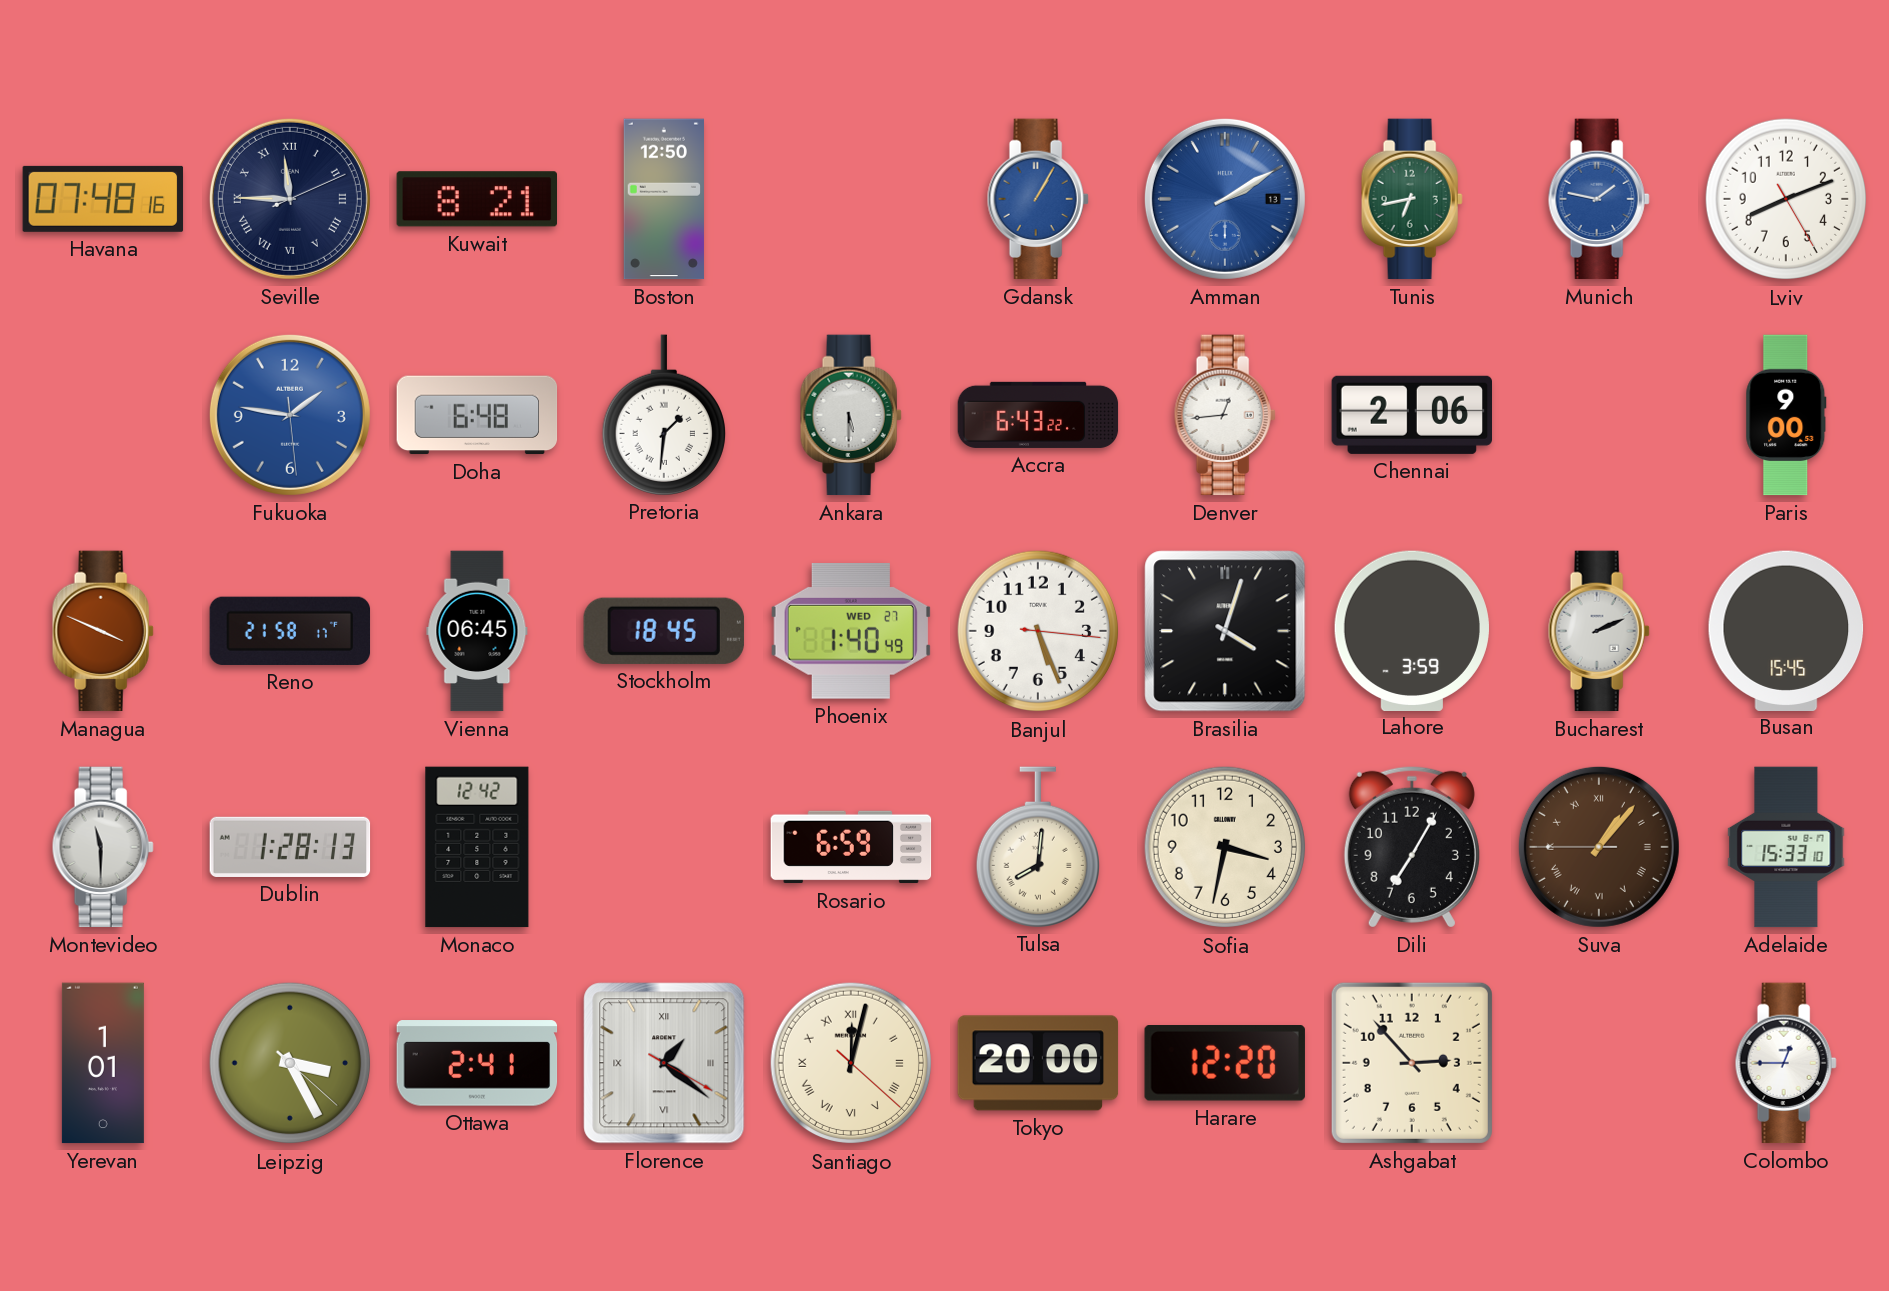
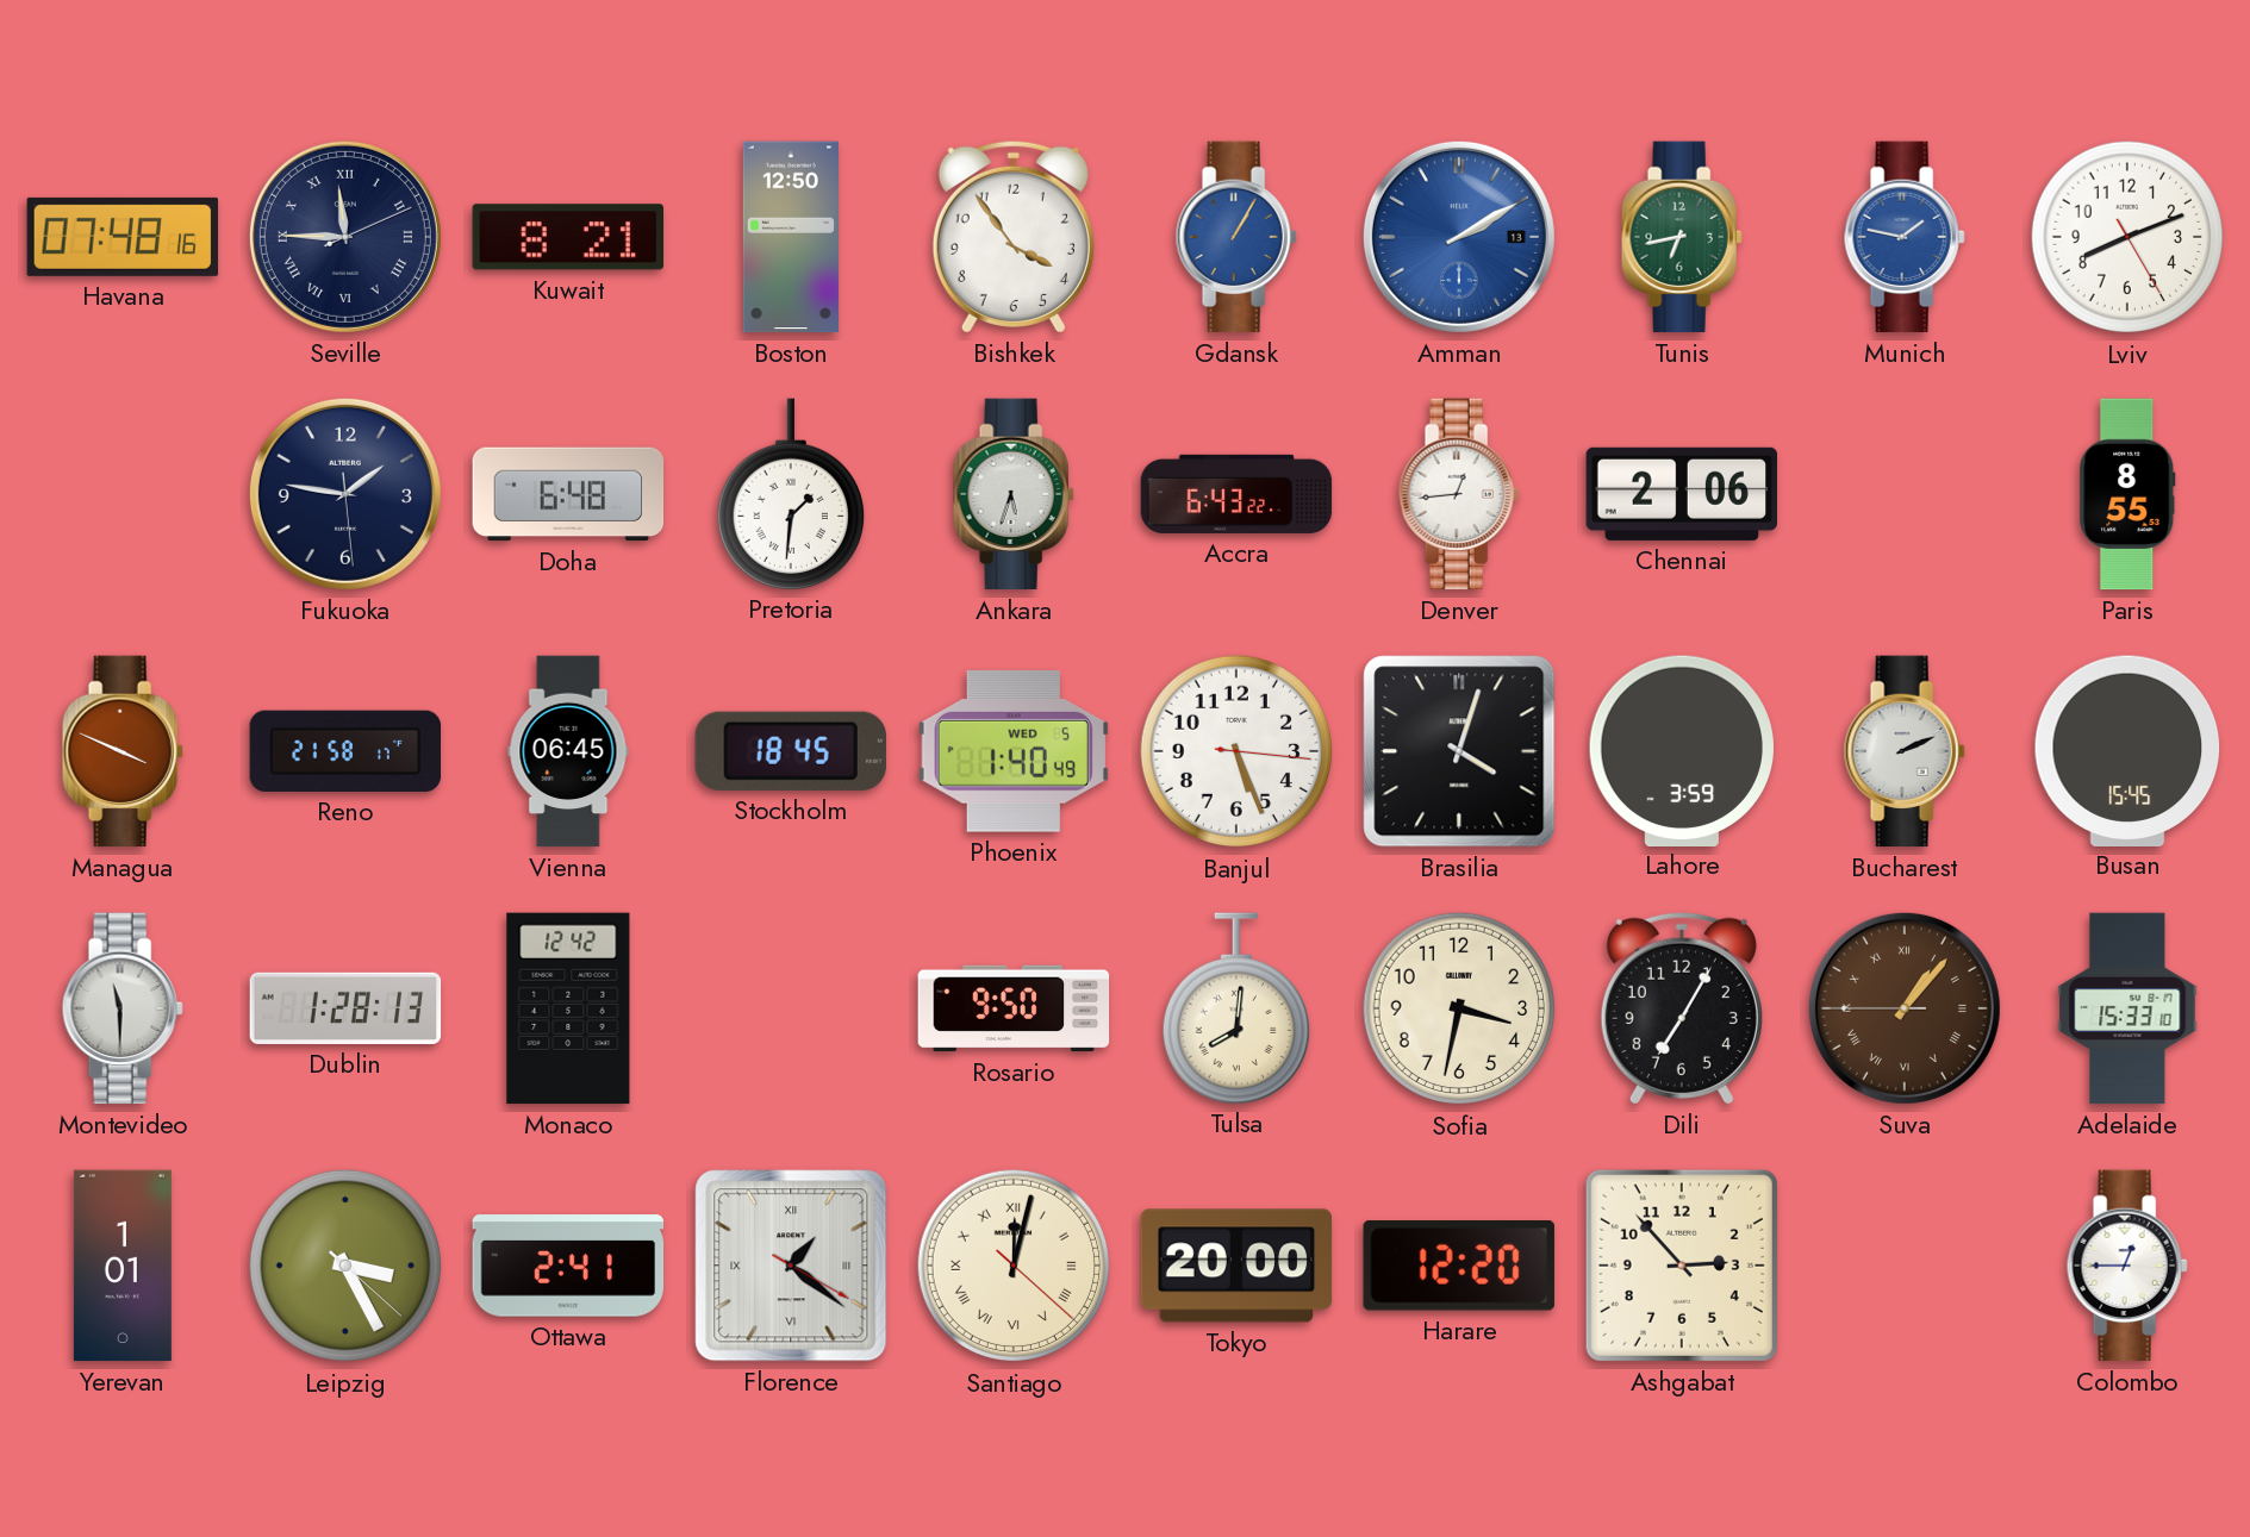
Bishkek: none -> 3:54 (1014, 237)
Fukuoka dial: blue -> navy (345, 494)
Ankara: 5:30 -> 5:33 (1014, 494)
Paris: 9:00 -> 8:55 (2127, 494)
Phoenix date: WED 27 -> WED 5 (1012, 751)
Rosario: 6:59 -> 9:50 (1014, 1008)
